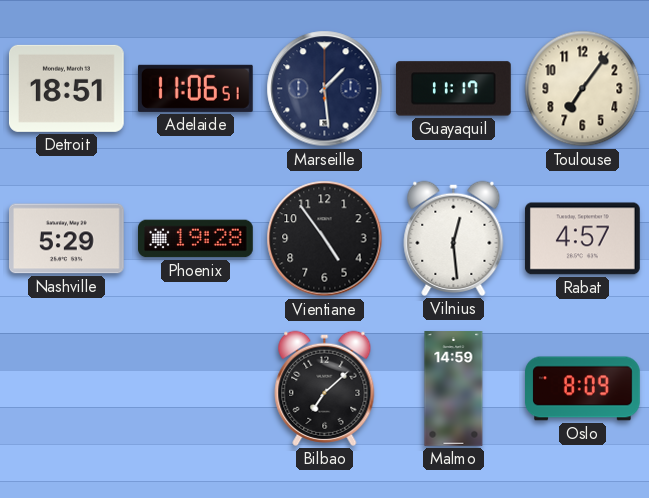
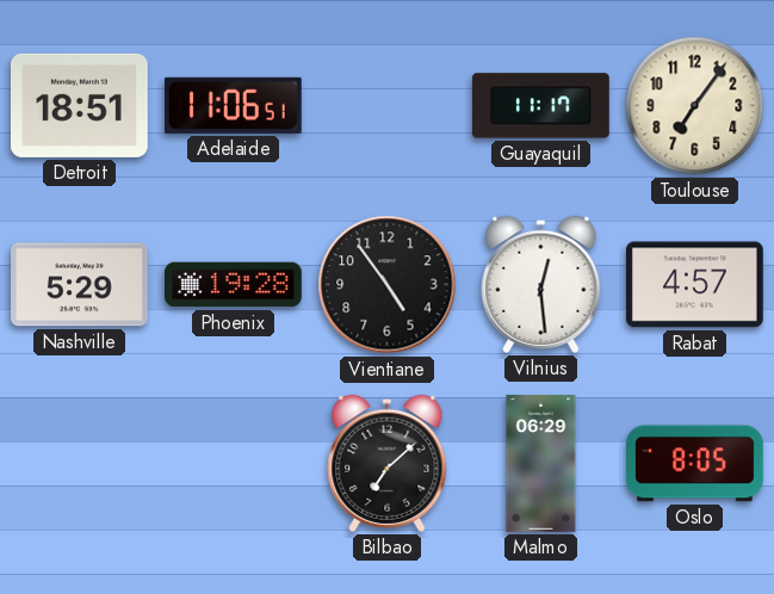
Marseille: 1:29 -> none (325, 89)
Malmo: 14:59 -> 06:29 (541, 464)
Oslo: 8:09 -> 8:05 (695, 464)
